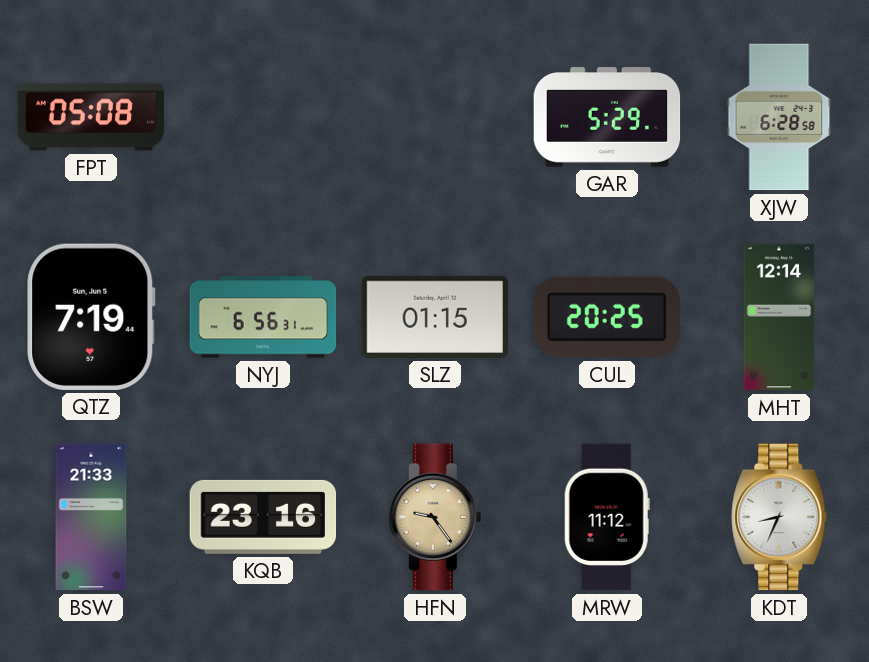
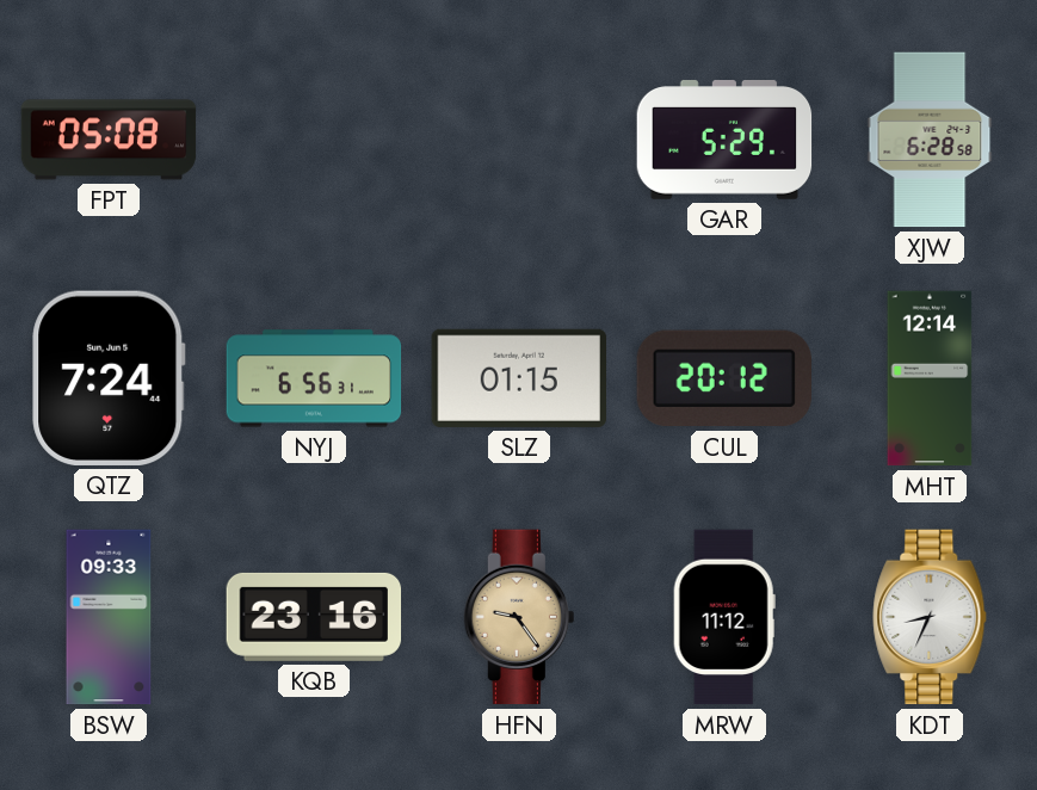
QTZ: 7:19 -> 7:24 (109, 378)
CUL: 20:25 -> 20:12 (723, 378)
BSW: 21:33 -> 09:33 (109, 617)
